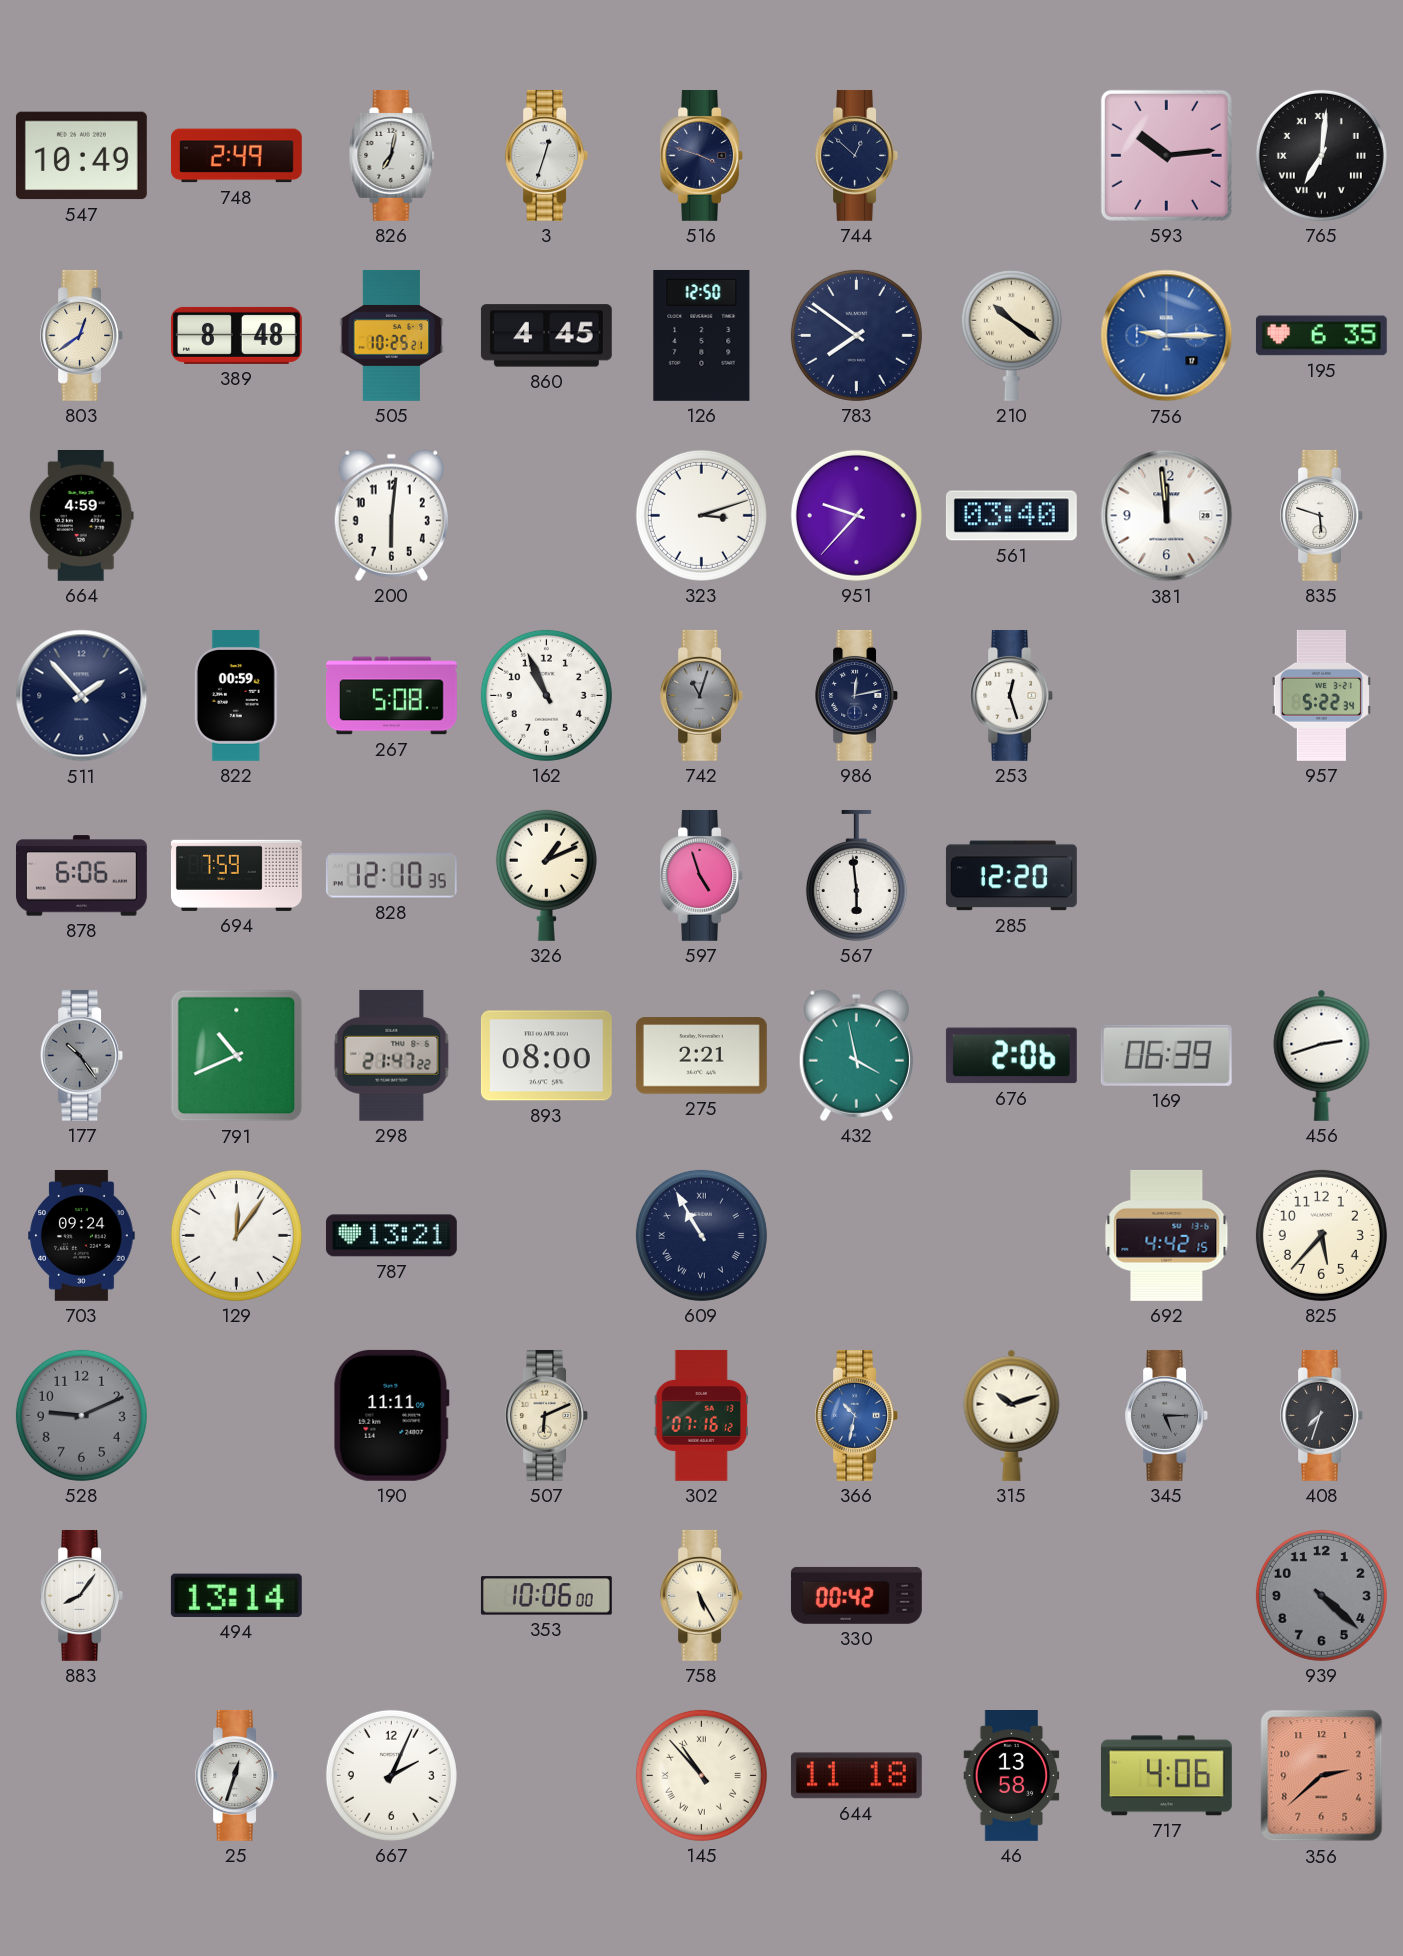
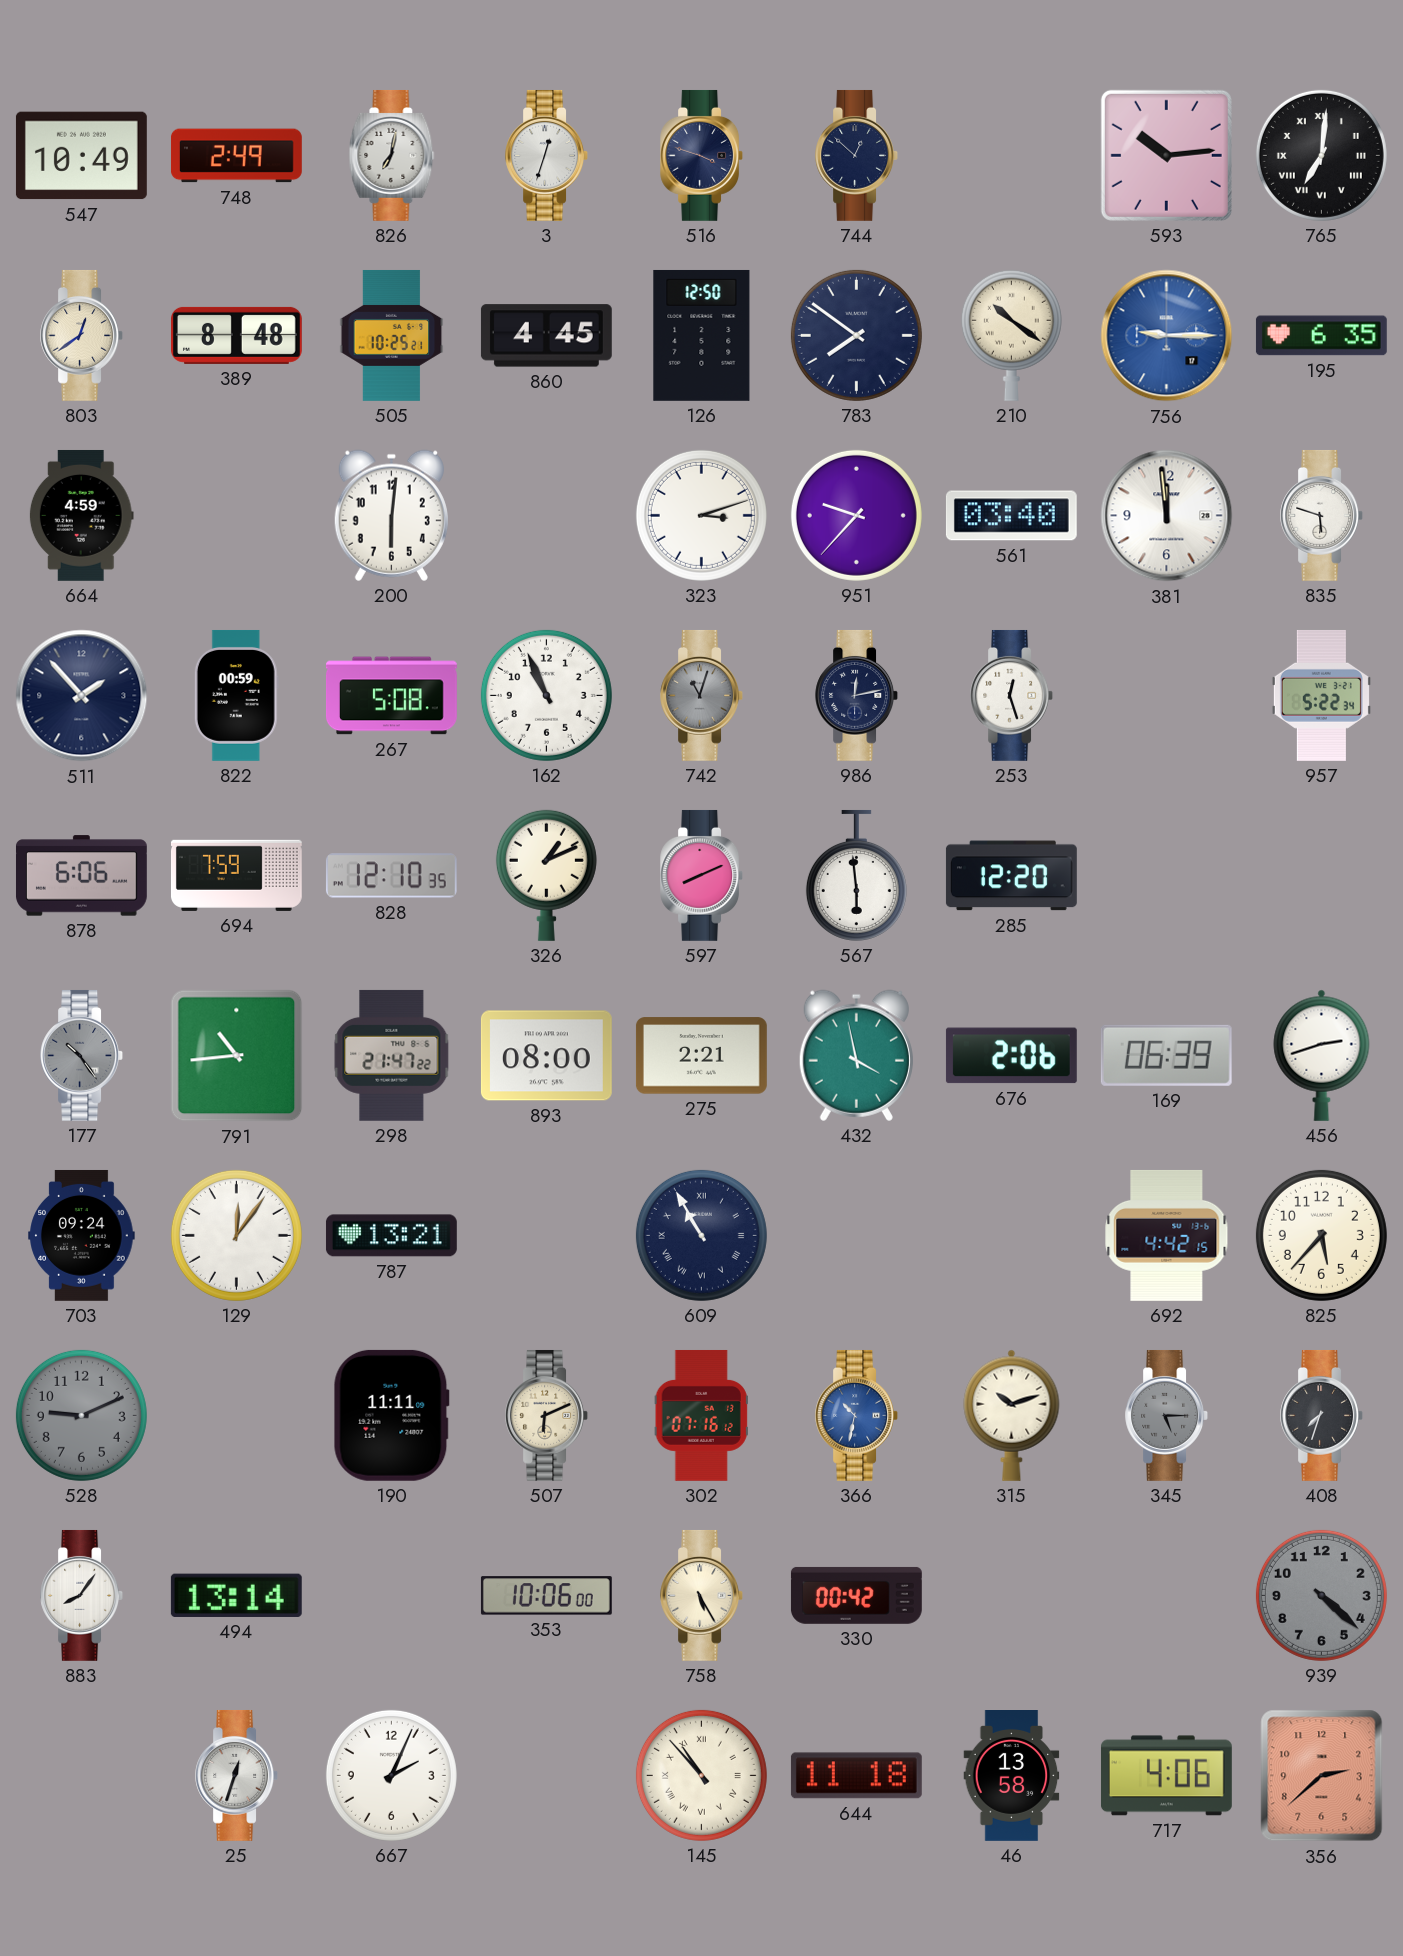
597: 4:57 -> 8:11 (702, 875)
791: 10:41 -> 10:44 (237, 1056)
